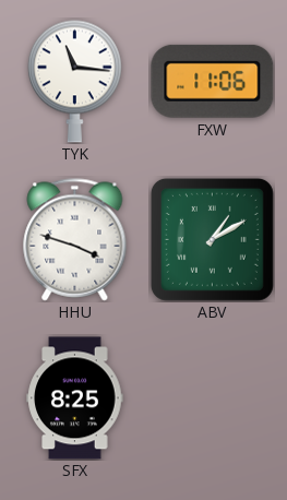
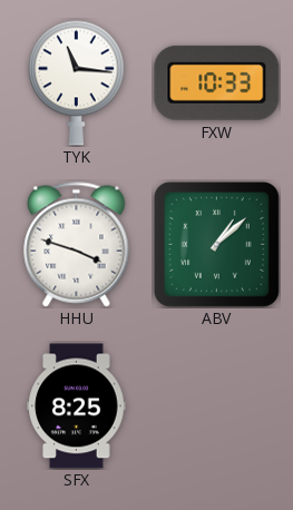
FXW: 11:06 -> 10:33 (217, 82)
ABV: 1:10 -> 1:08 (216, 244)
